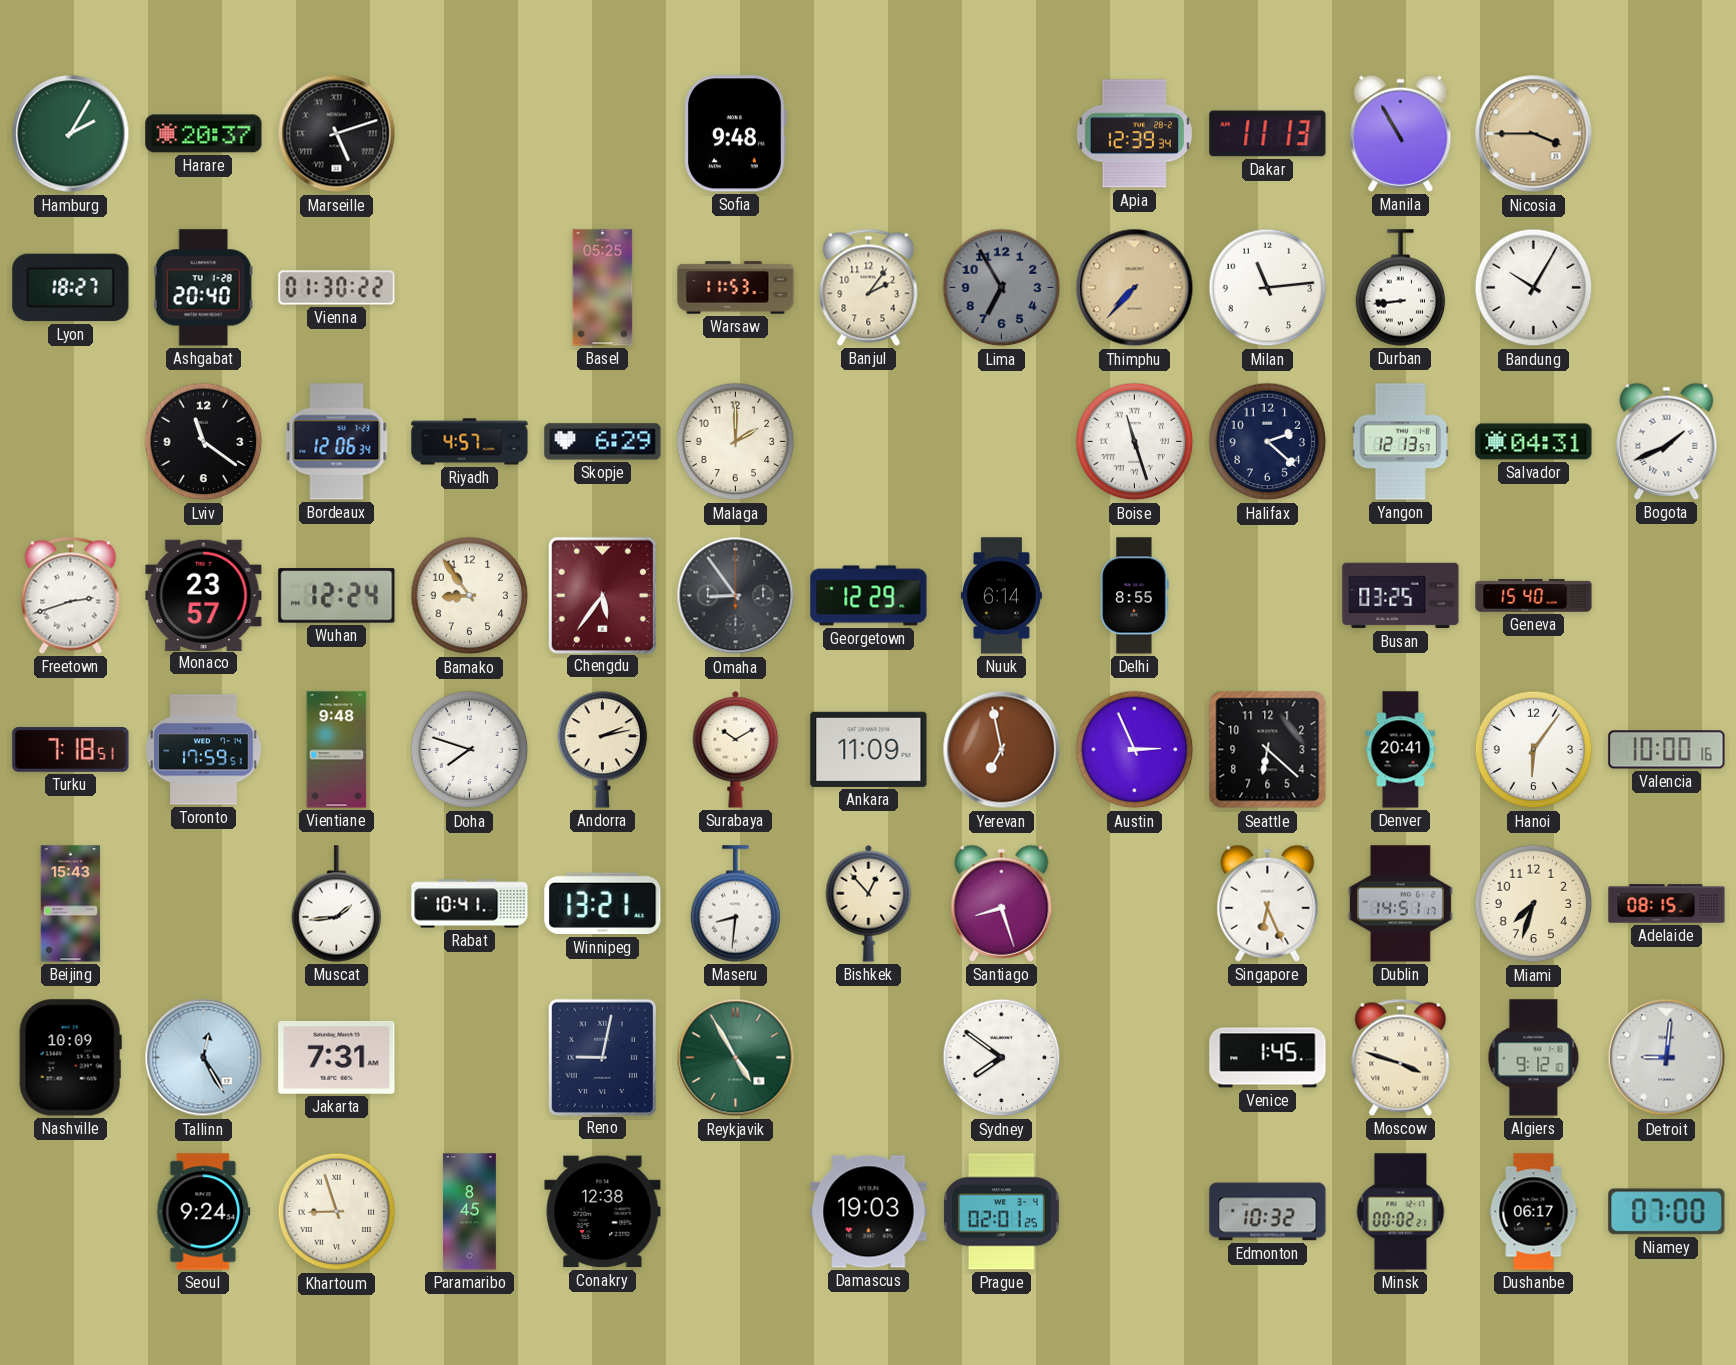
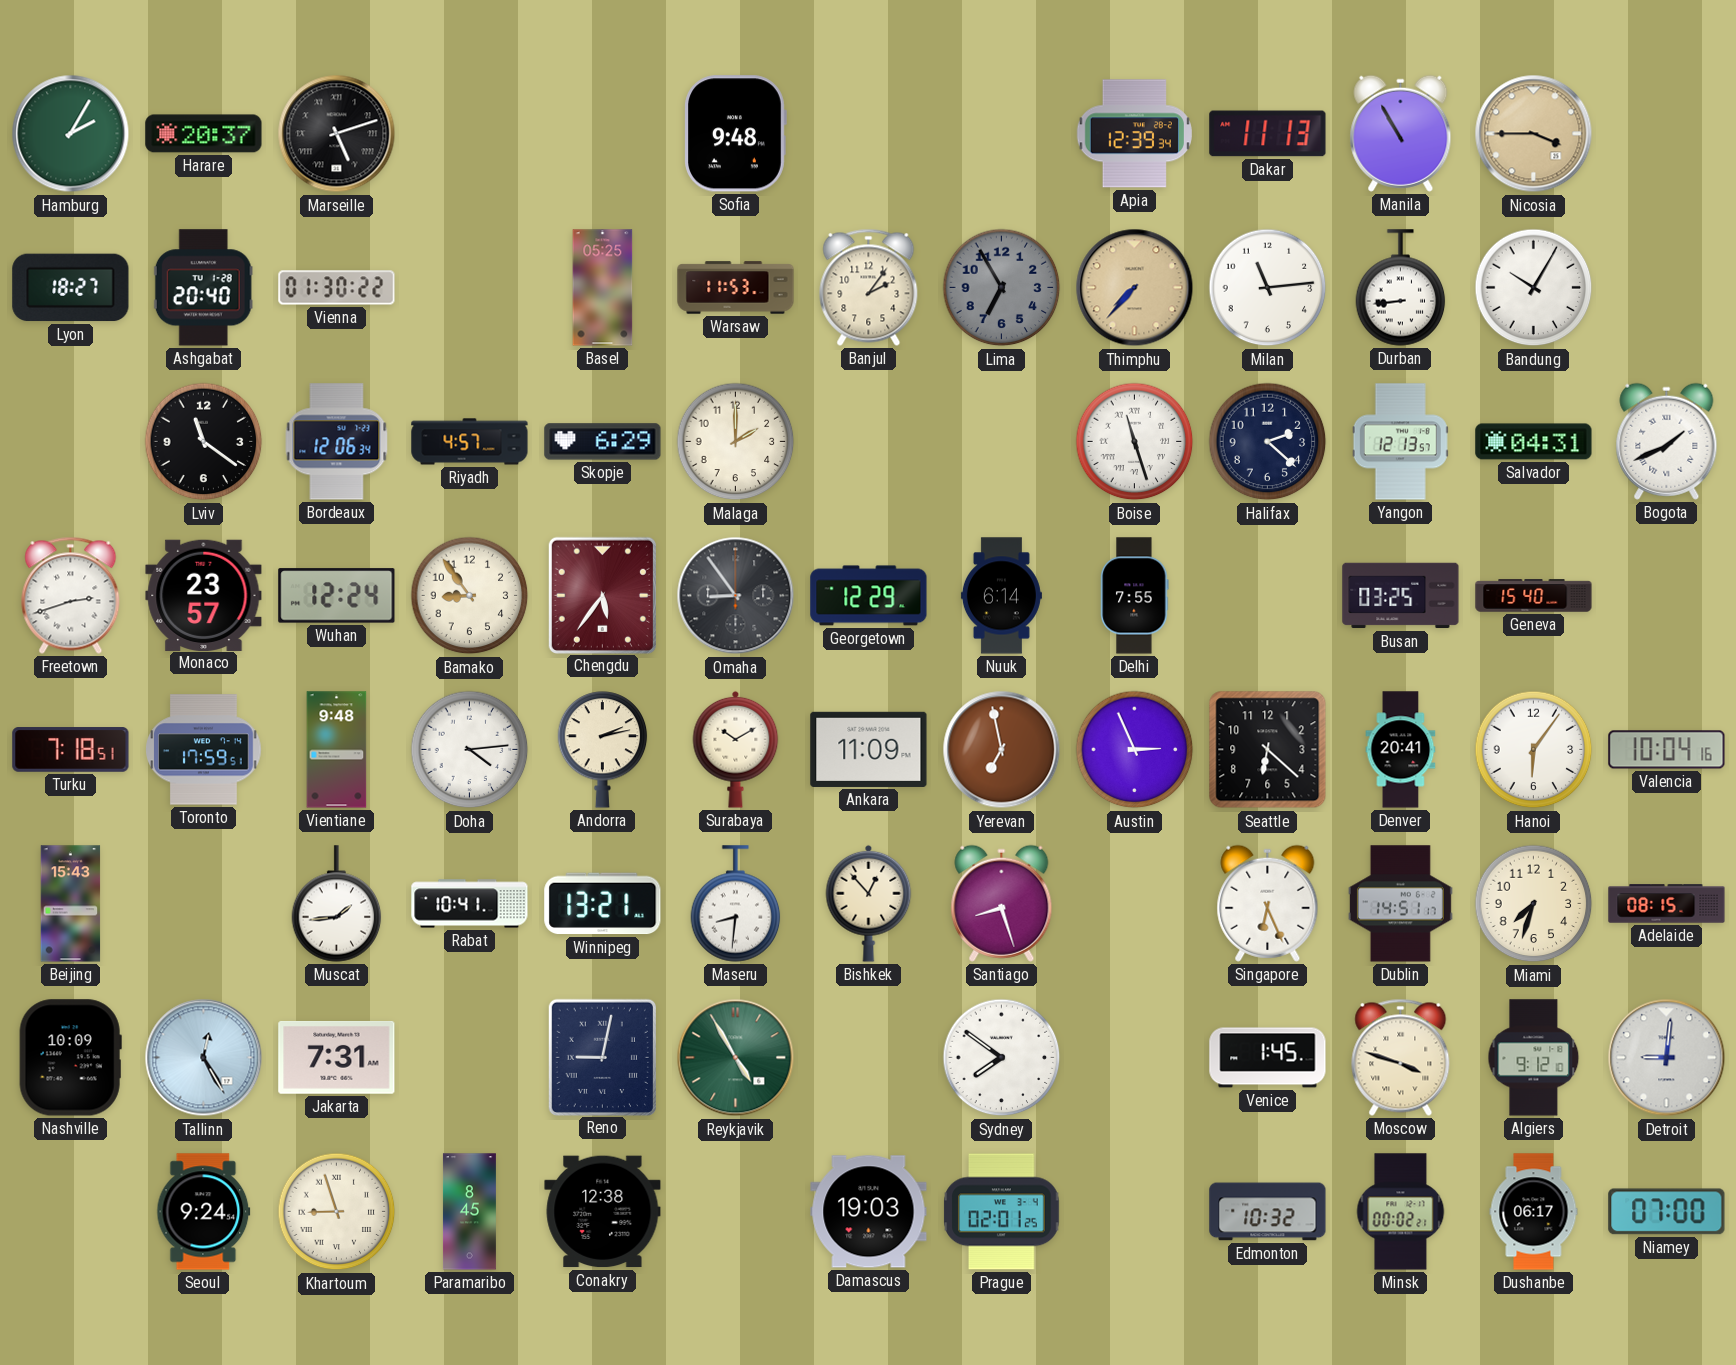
Delhi: 8:55 -> 7:55 (1135, 596)
Doha: 7:48 -> 4:14 (470, 750)
Valencia: 10:00 -> 10:04 (1667, 750)
